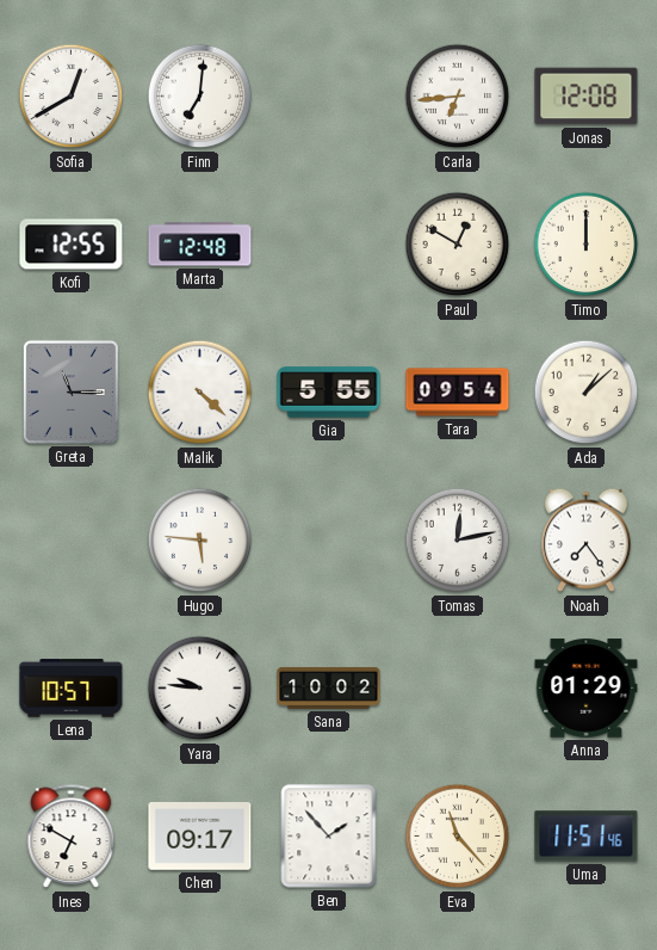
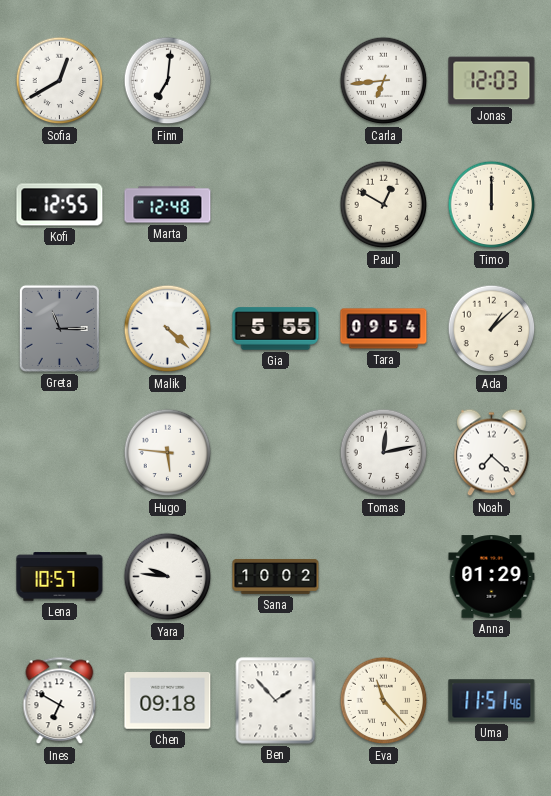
Jonas: 12:08 -> 12:03 (492, 81)
Noah: 7:24 -> 7:22 (492, 453)
Chen: 09:17 -> 09:18 (168, 701)
